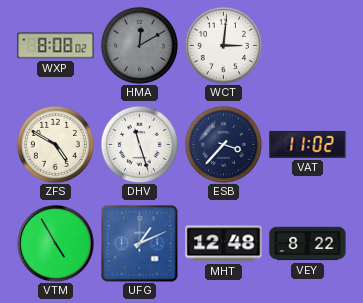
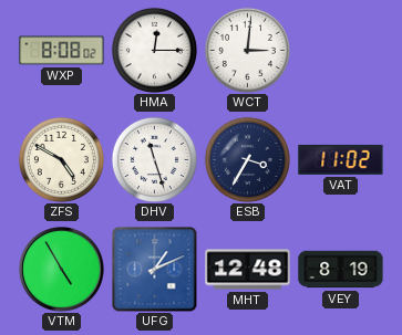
HMA: 12:10 -> 12:15 (154, 50)
HMA dial: grey -> white (154, 50)
ESB: 3:37 -> 3:35 (247, 159)
VEY: 8:22 -> 8:19 (341, 270)
